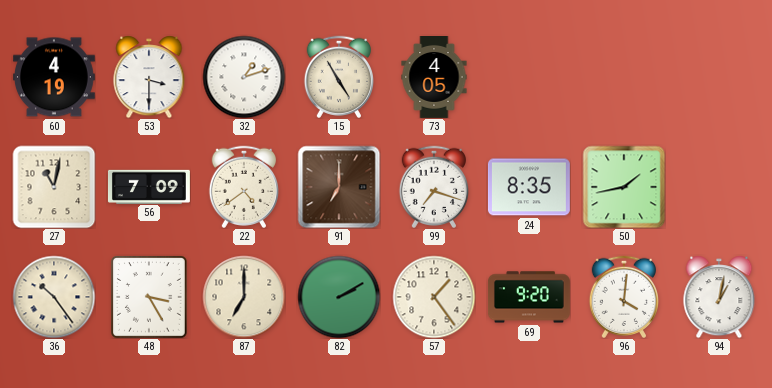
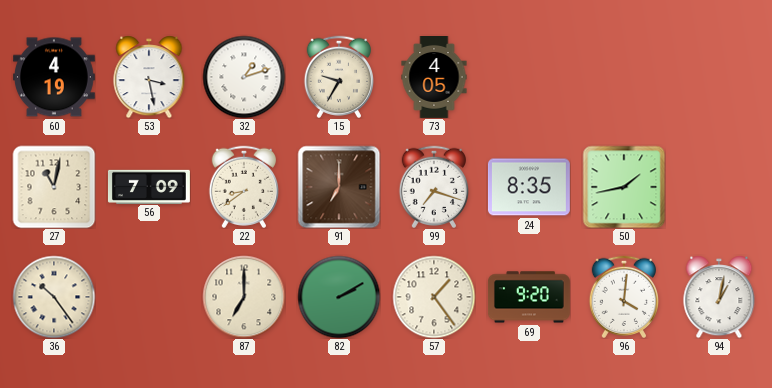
53: 3:30 -> 3:28 (149, 77)
15: 4:55 -> 9:35 (338, 77)
22: 4:39 -> 8:39 (243, 187)
48: 3:25 -> none (150, 297)
